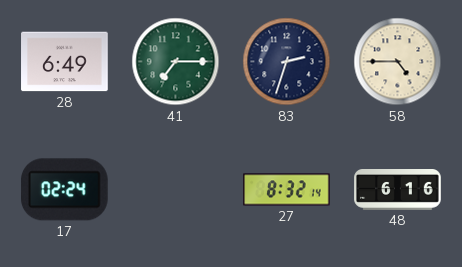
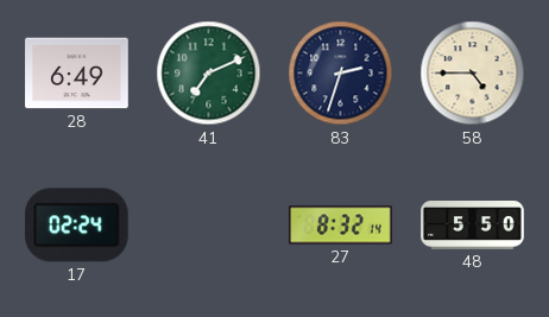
41: 7:15 -> 7:11 (209, 74)
48: 6:16 -> 5:50 (473, 226)
